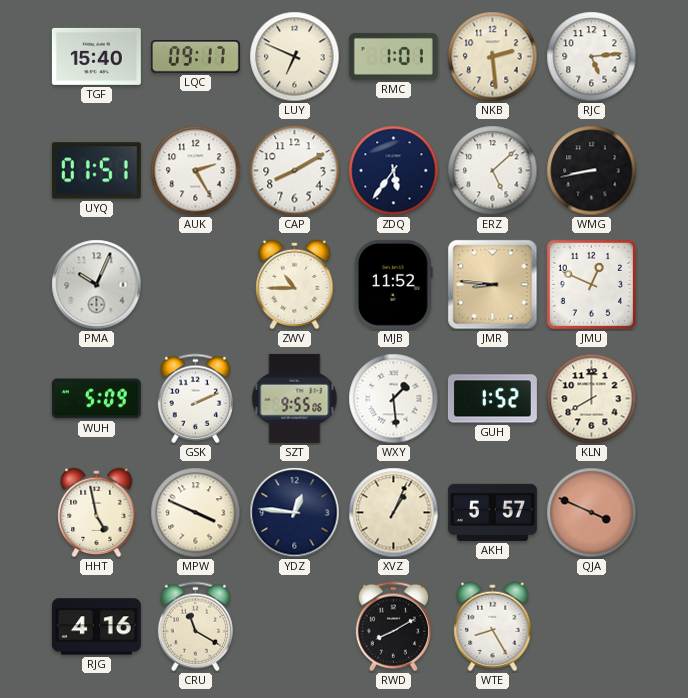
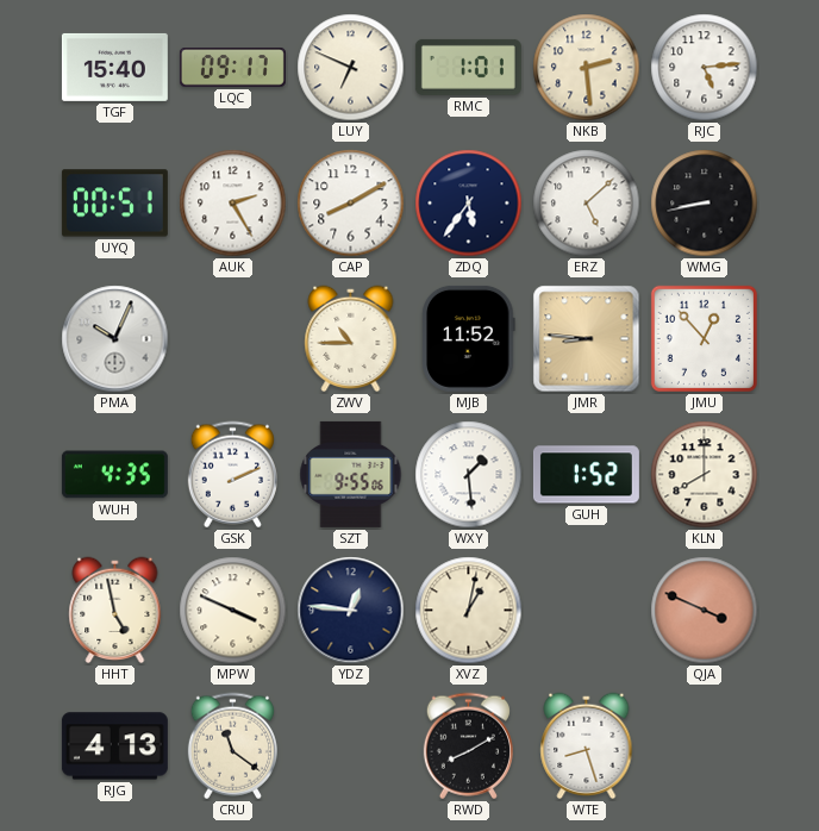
UYQ: 01:51 -> 00:51 (114, 204)
JMU: 12:49 -> 12:53 (704, 338)
WUH: 5:09 -> 4:35 (114, 475)
XVZ: 1:04 -> 1:02 (469, 611)
AKH: 5:57 -> none (492, 512)
RJG: 4:16 -> 4:13 (114, 746)
CRU: 11:20 -> 11:21 (232, 746)
WTE: 8:25 -> 8:27 (587, 746)
